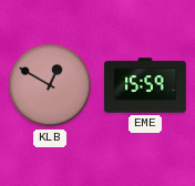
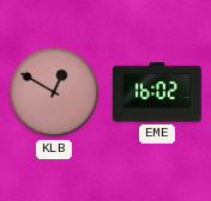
EME: 15:59 -> 16:02 (157, 92)
